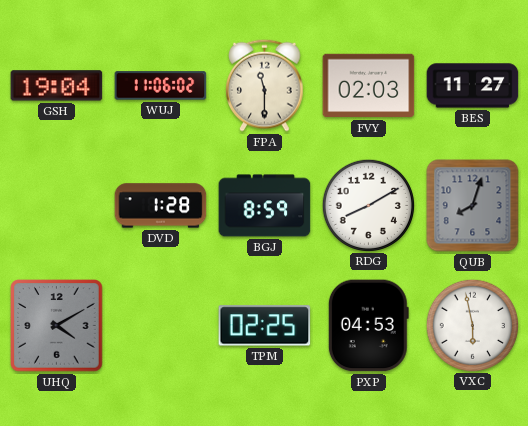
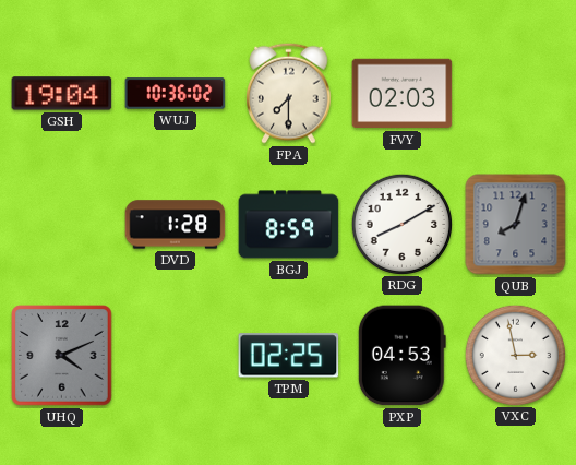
WUJ: 11:06 -> 10:36 (176, 94)
FPA: 11:30 -> 7:30 (289, 93)
BES: 11:27 -> none (473, 86)
UHQ: 4:10 -> 4:11 (62, 356)
VXC: 5:58 -> 2:58 (515, 355)
